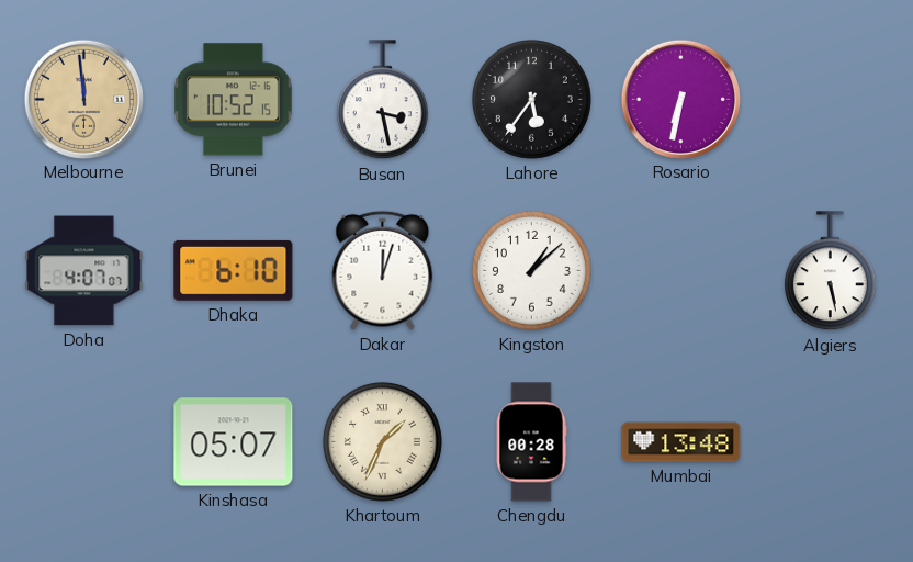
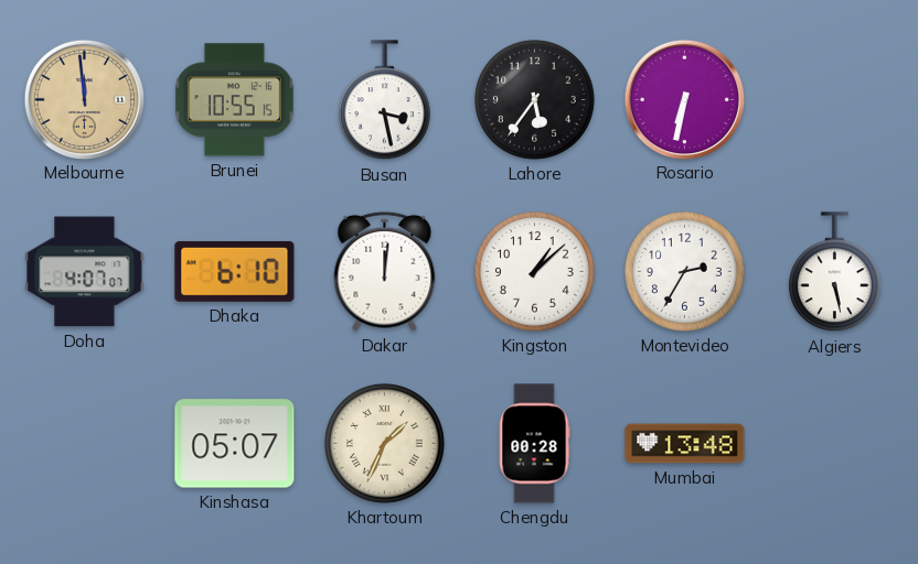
Brunei: 10:52 -> 10:55 (235, 100)
Dakar: 12:03 -> 12:01 (385, 271)
Montevideo: none -> 2:35 (684, 271)
